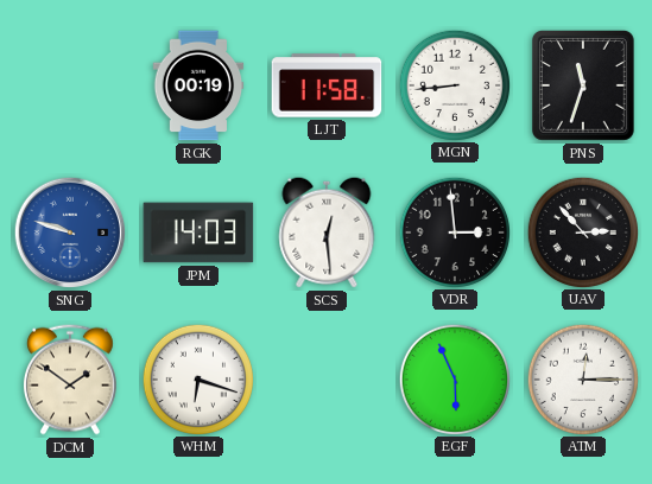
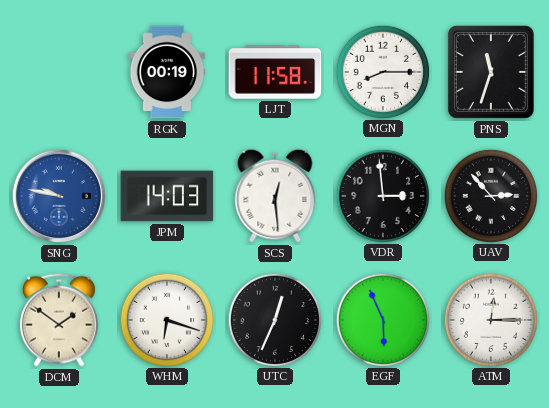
MGN: 8:44 -> 8:15 (382, 71)
SNG: 9:48 -> 9:47 (59, 196)
UTC: none -> 12:34 (274, 319)
